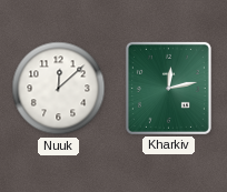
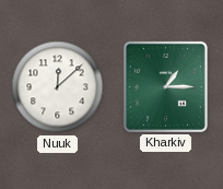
Kharkiv: 12:13 -> 1:15 (165, 86)
